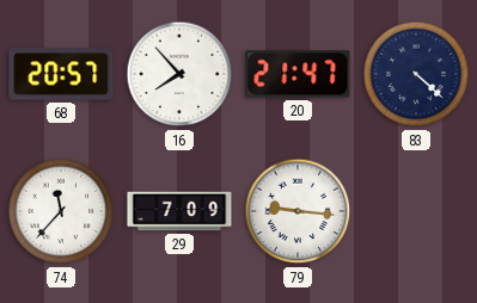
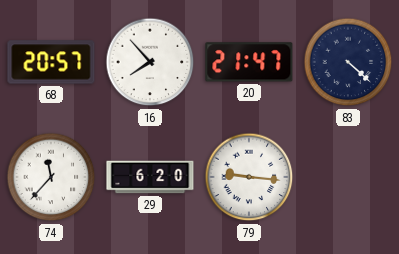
29: 7:09 -> 6:20 (150, 177)
